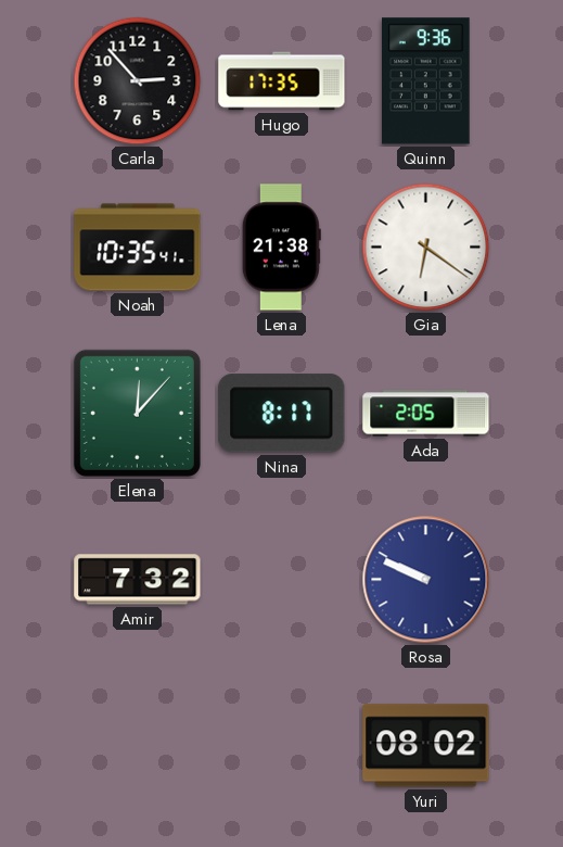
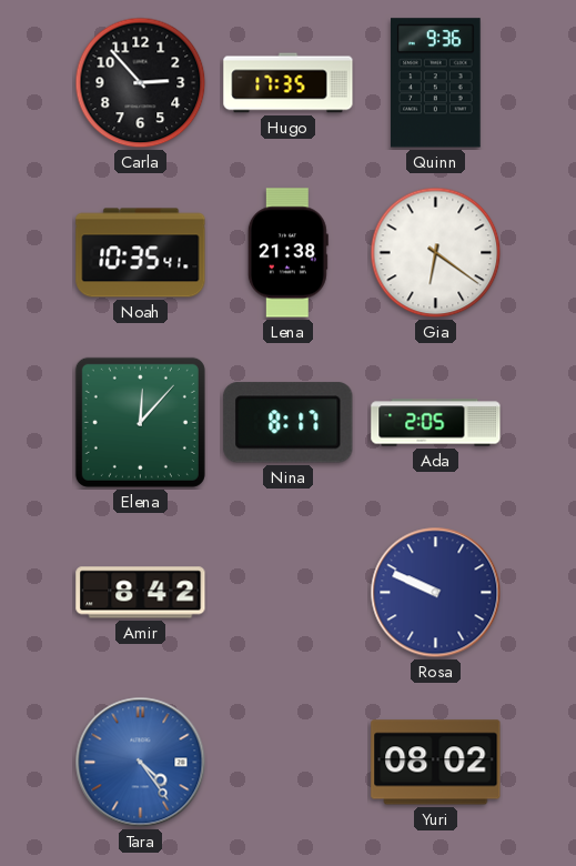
Amir: 7:32 -> 8:42 (141, 593)
Tara: none -> 4:24 (141, 763)
